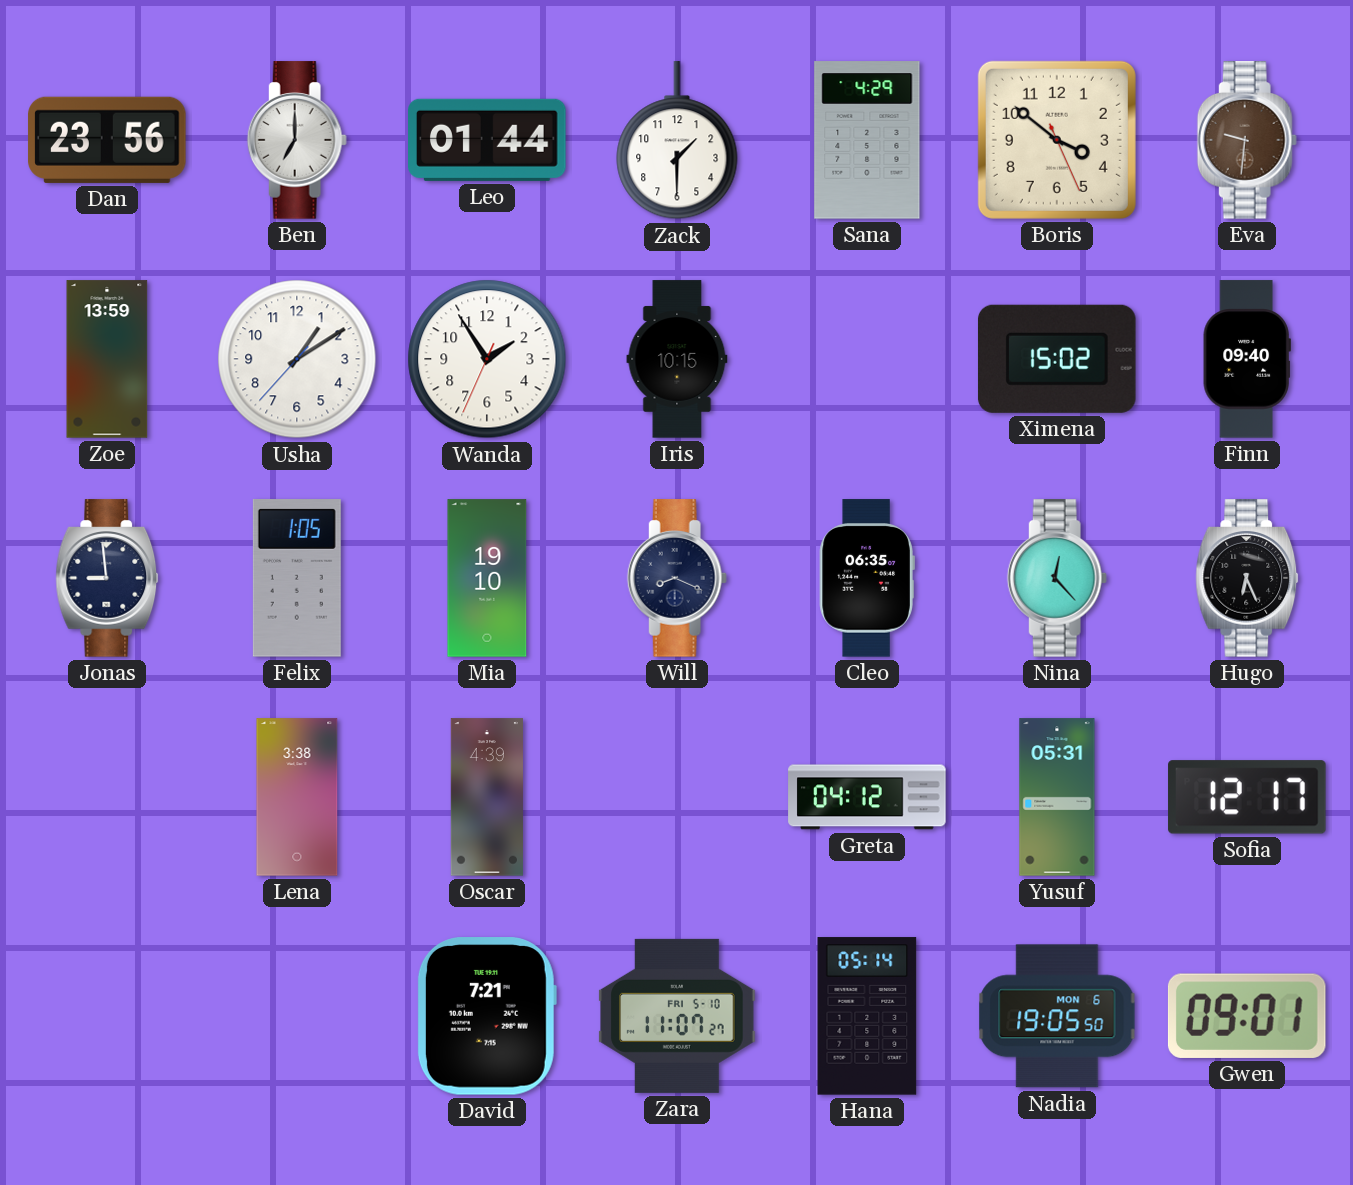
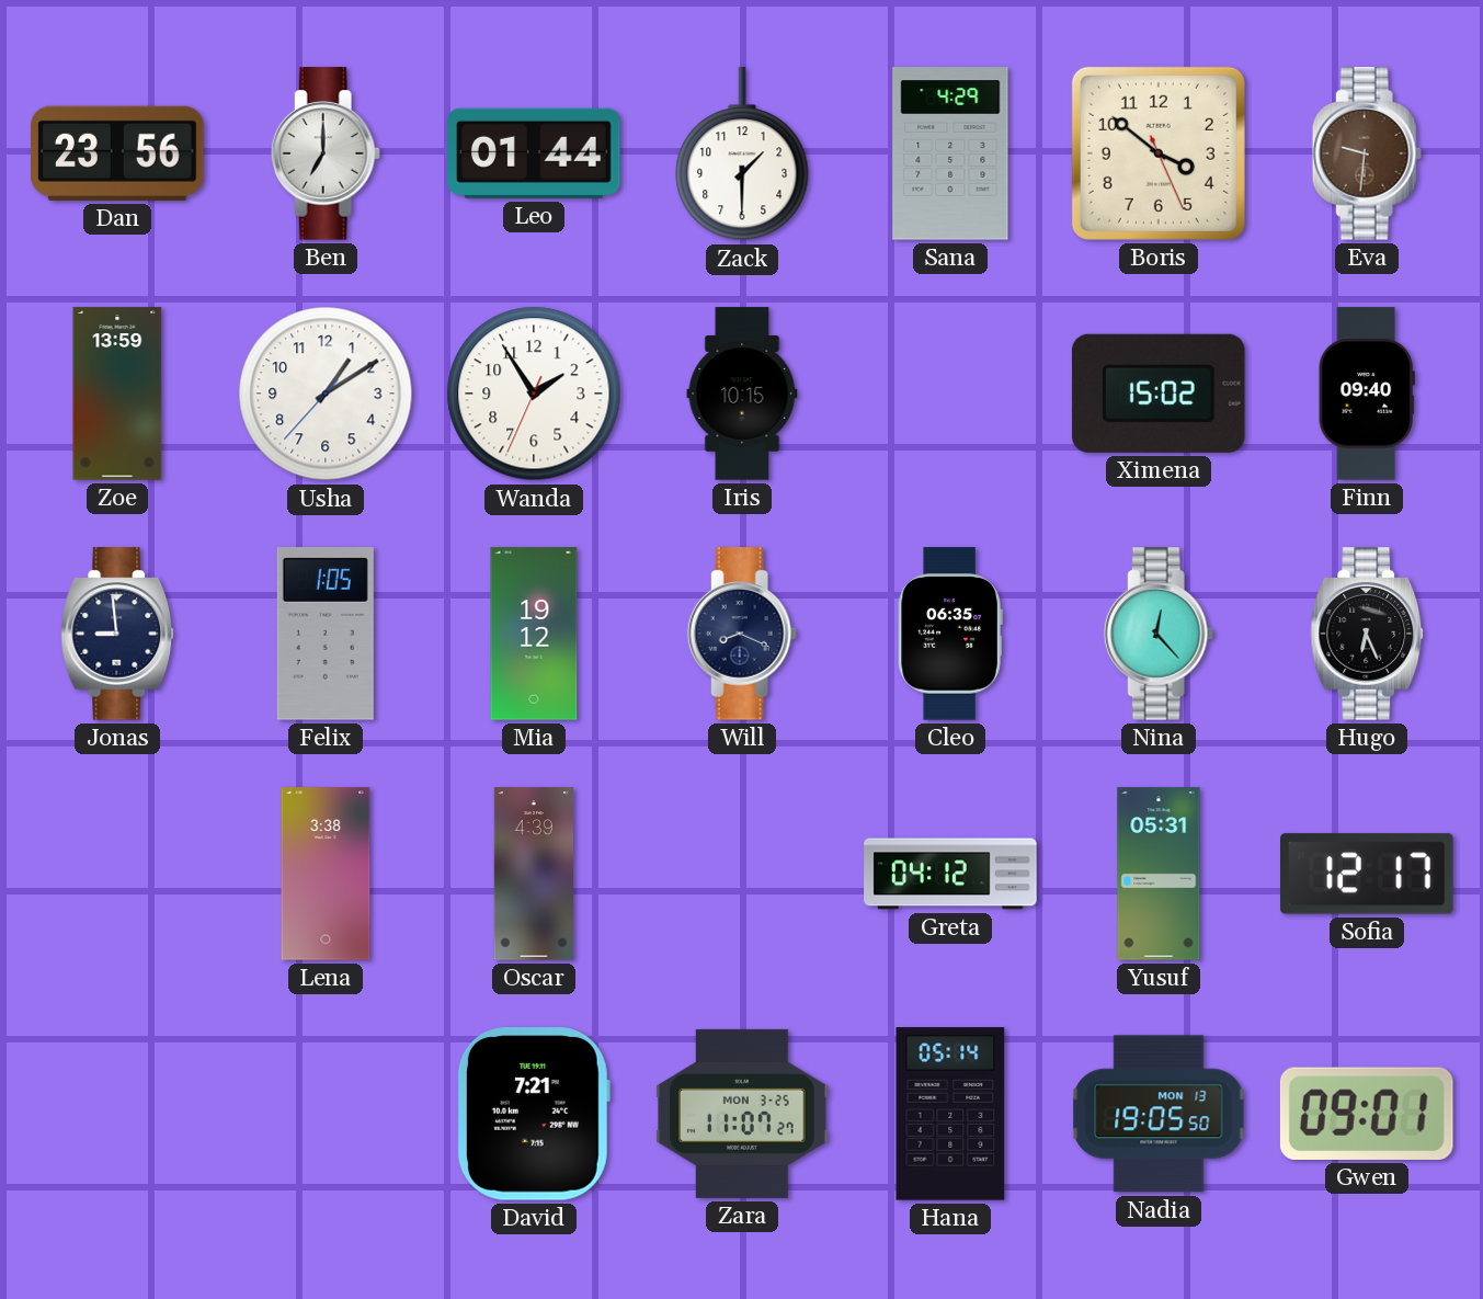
Mia: 19:10 -> 19:12 (534, 634)
Zara date: FRI 5-10 -> MON 3-25 (742, 1114)
Nadia date: MON 6 -> MON 13 (1159, 1114)
